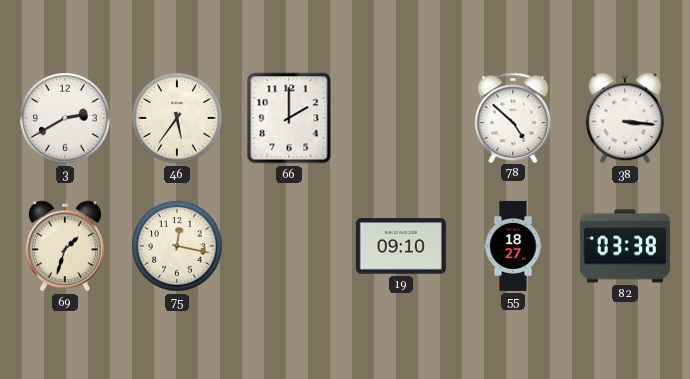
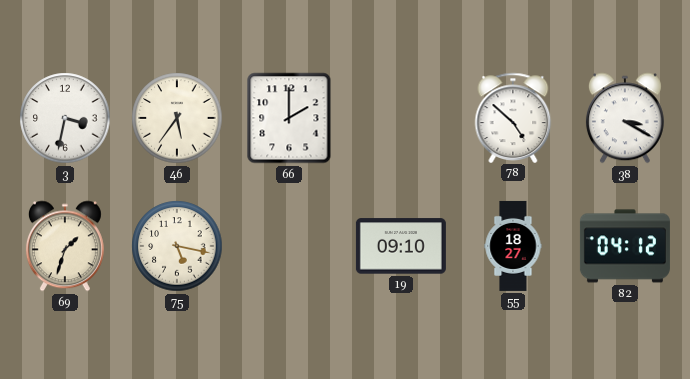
3: 2:40 -> 3:32 (65, 118)
38: 3:16 -> 3:20 (625, 118)
75: 12:17 -> 5:17 (177, 246)
82: 03:38 -> 04:12 (625, 246)
